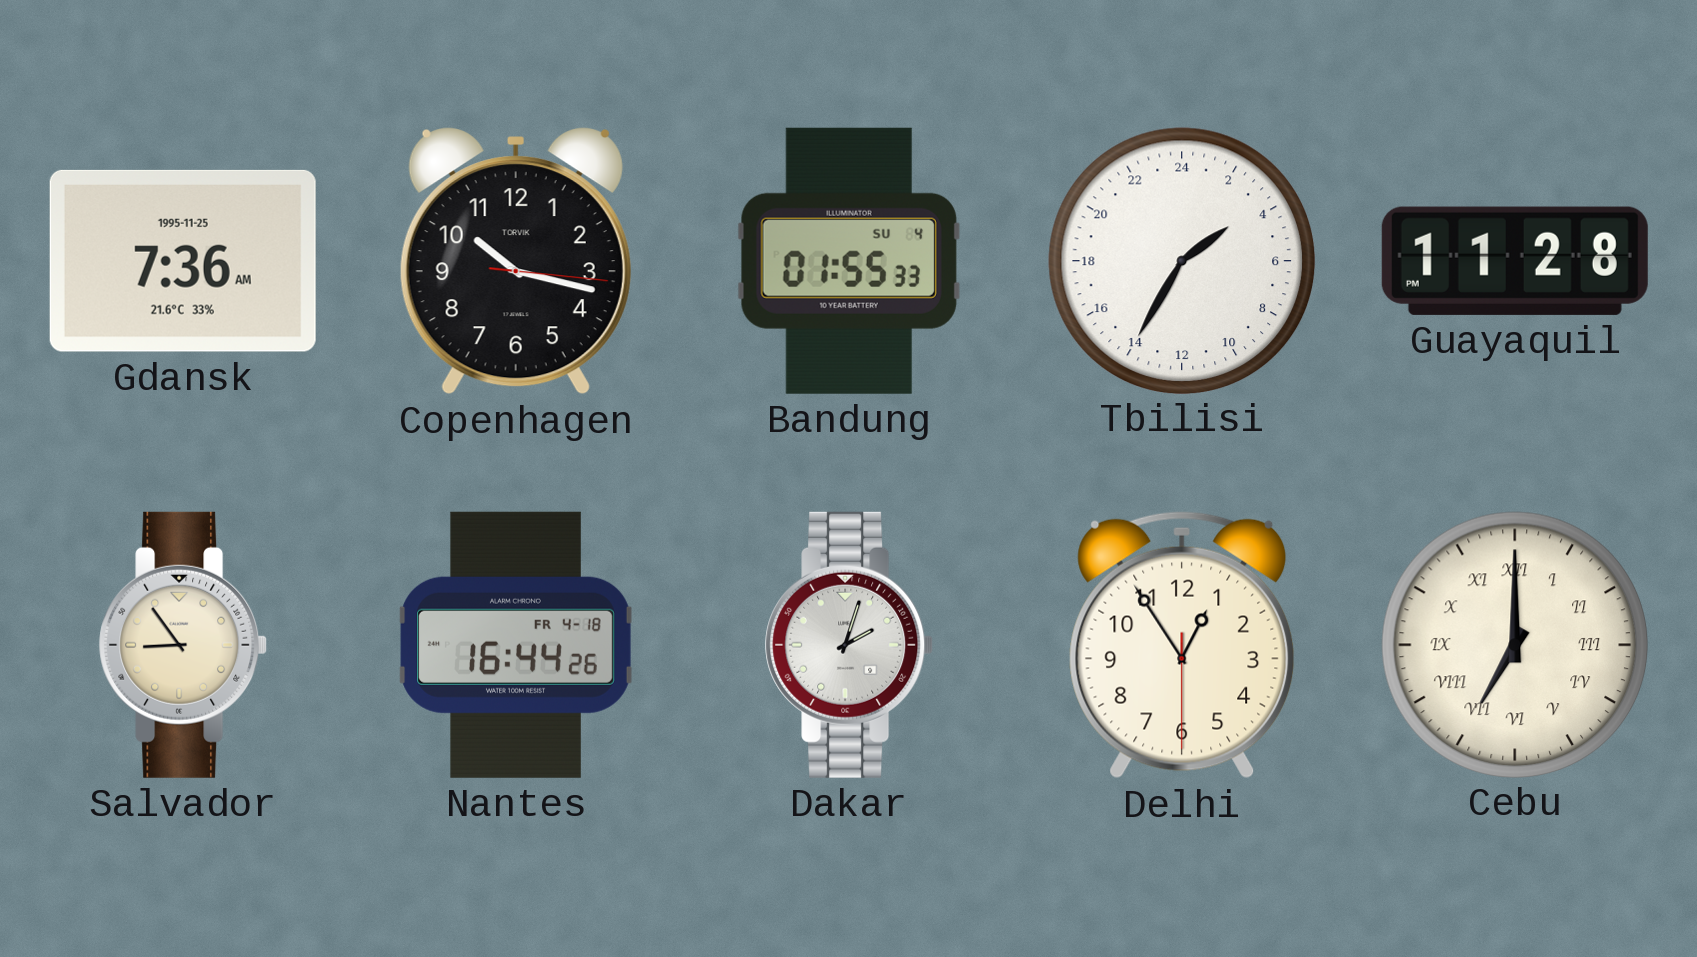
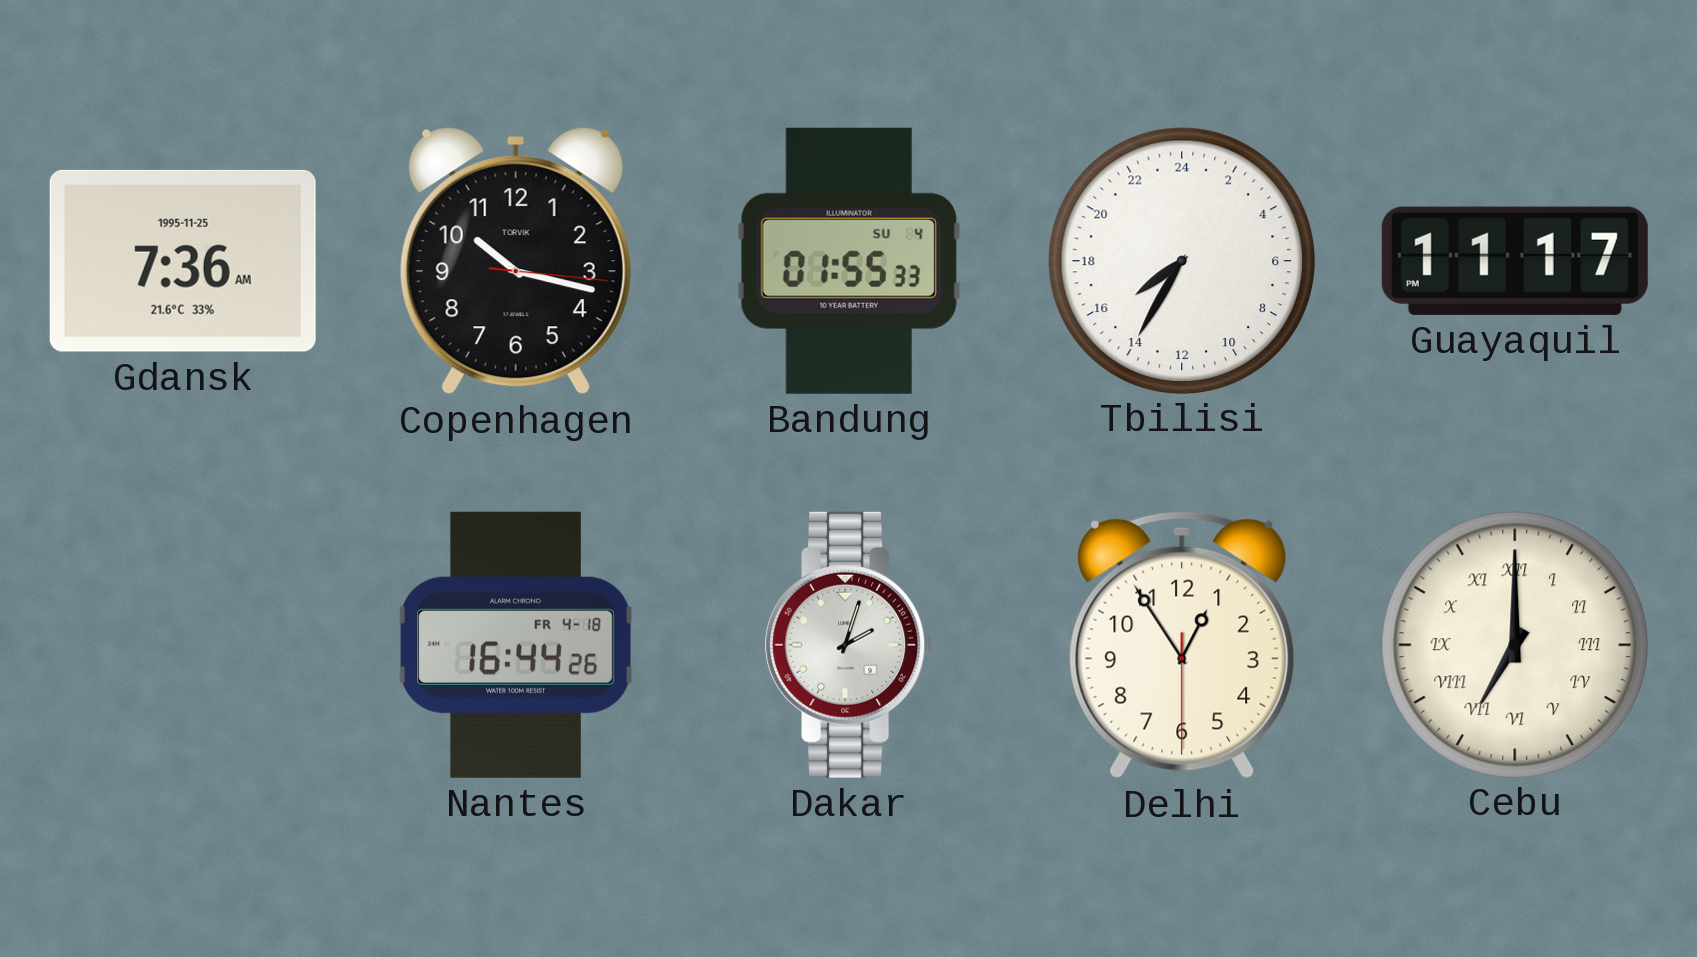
Tbilisi: 3:35 -> 15:35 (1181, 260)
Guayaquil: 11:28 -> 11:17 (1515, 261)
Salvador: 8:54 -> none (183, 645)
